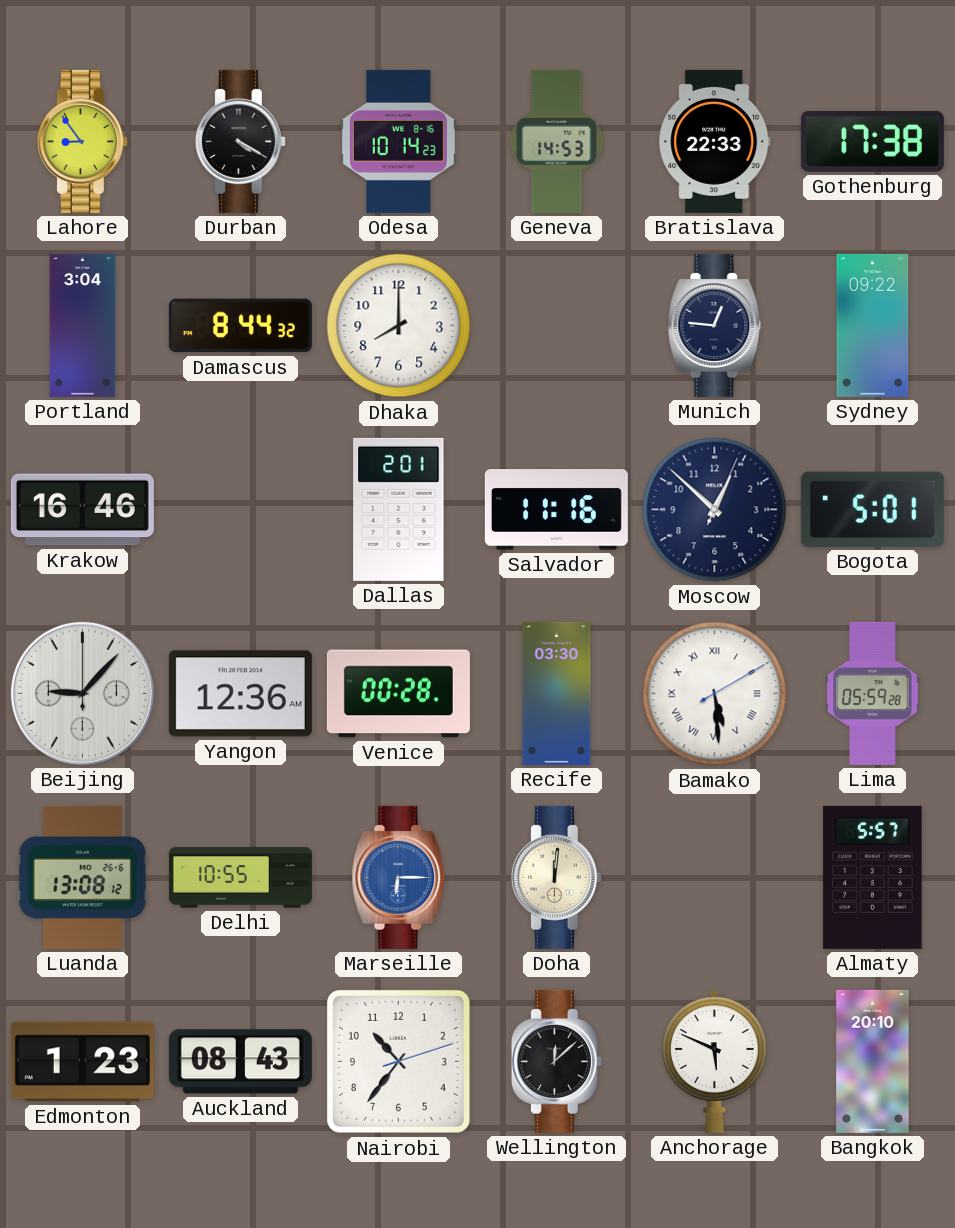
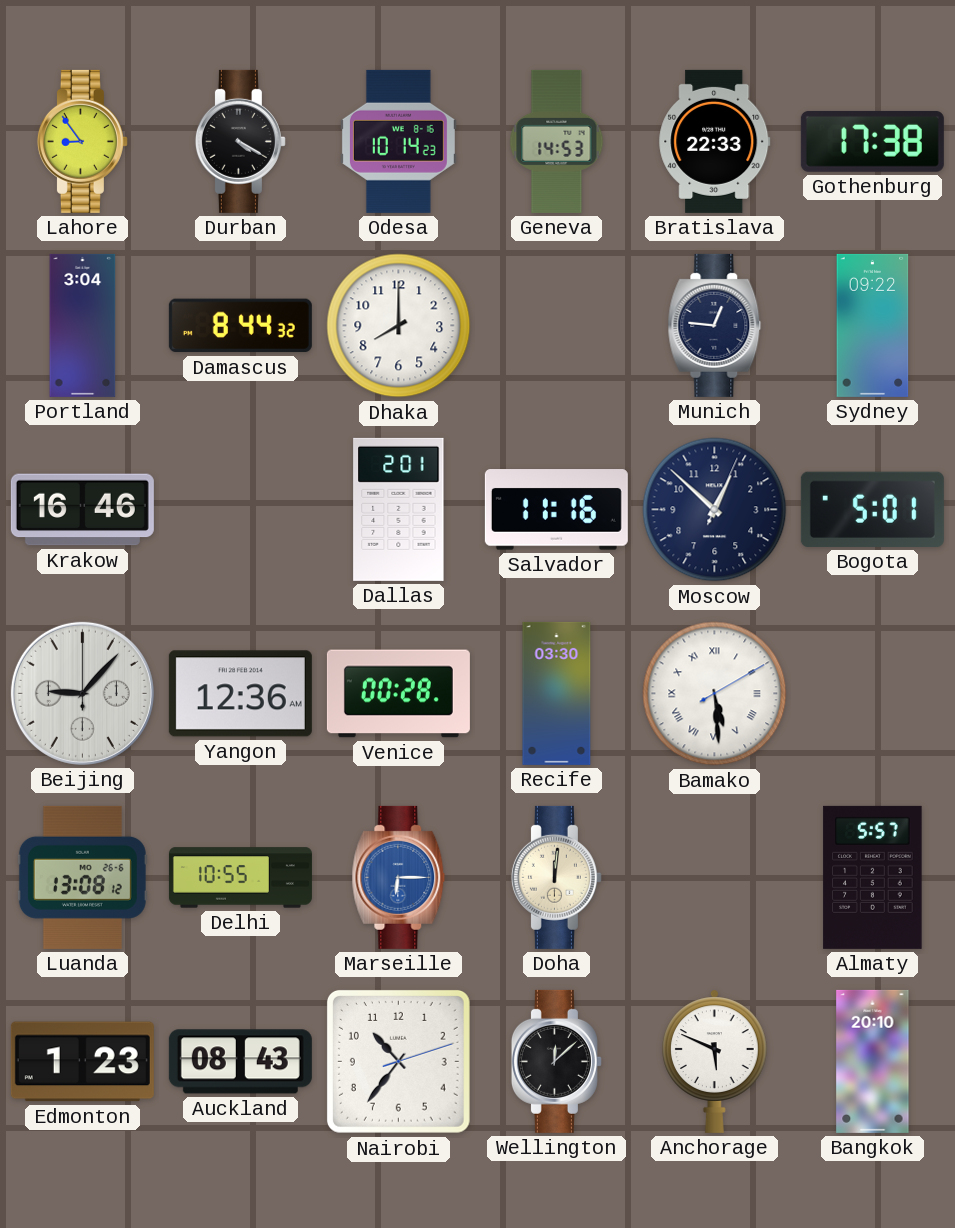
Lima: 05:59 -> none (873, 693)
